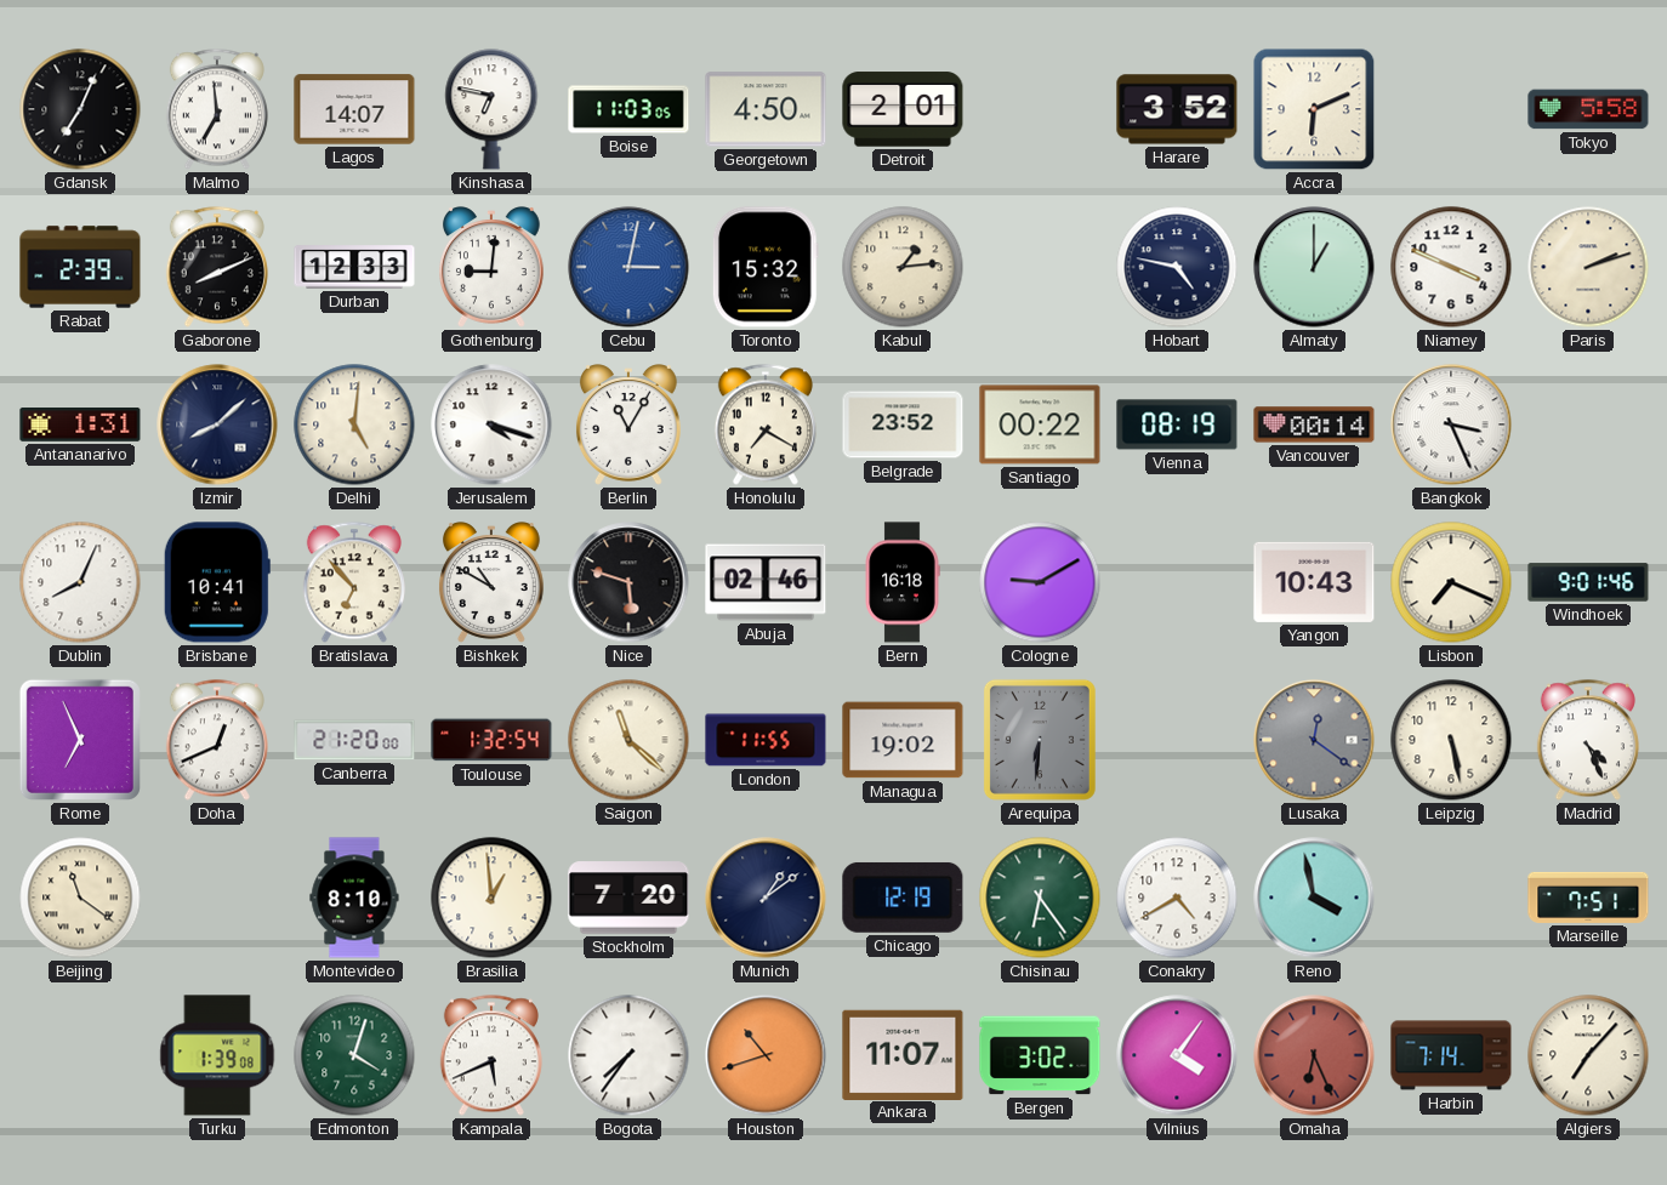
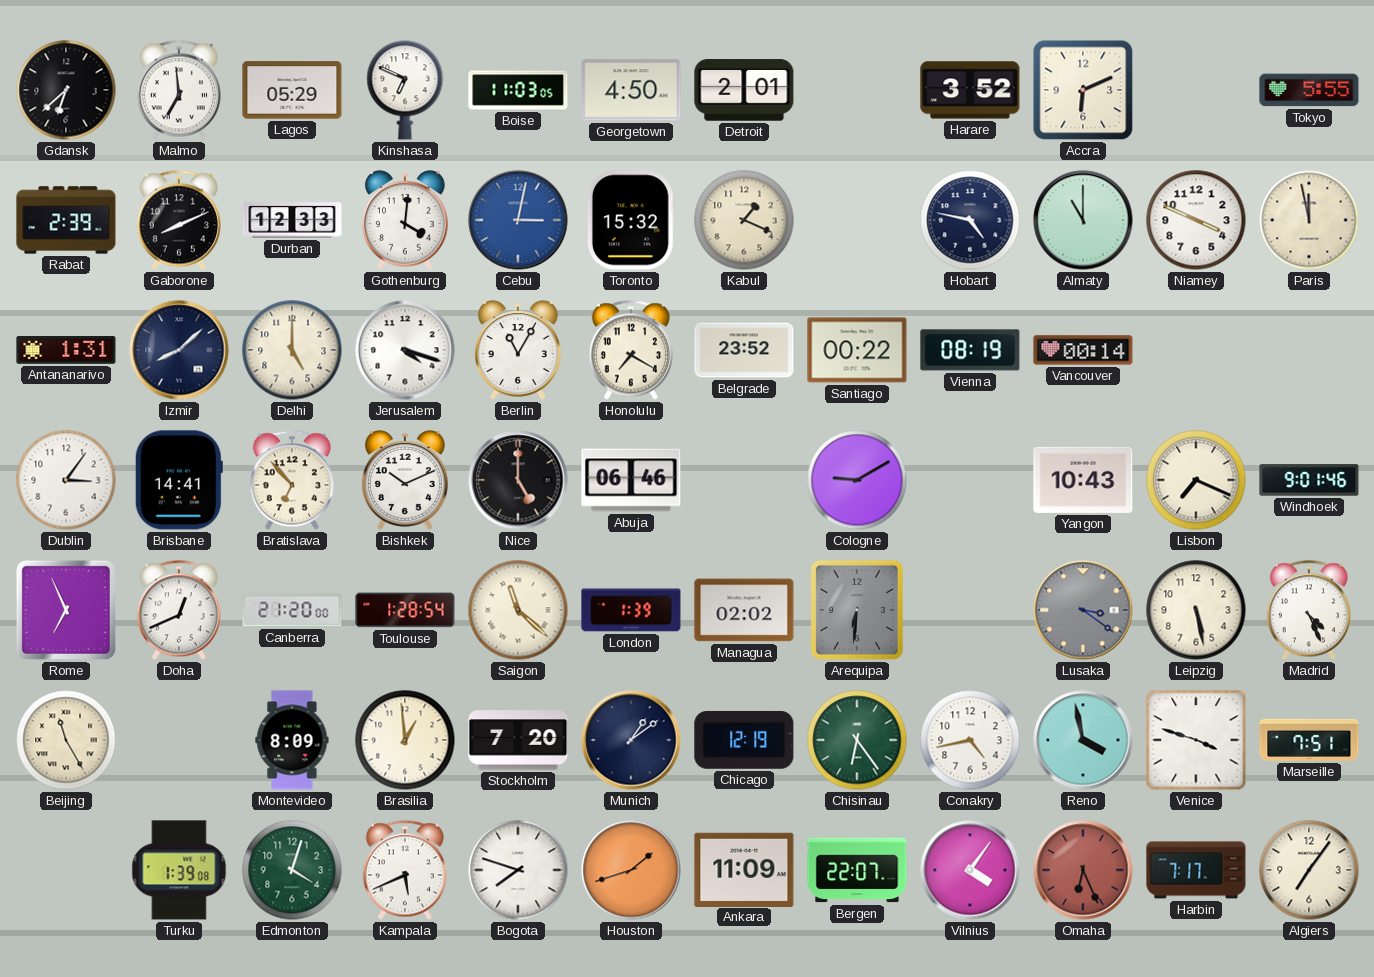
Gdansk: 7:04 -> 6:38 (66, 90)
Lagos: 14:07 -> 05:29 (292, 90)
Kinshasa: 6:47 -> 6:49 (405, 90)
Tokyo: 5:58 -> 5:55 (1309, 90)
Gothenburg: 9:01 -> 4:01 (405, 220)
Kabul: 1:14 -> 1:19 (744, 220)
Almaty: 1:00 -> 11:00 (1083, 220)
Paris: 2:12 -> 11:58 (1309, 220)
Delhi: 5:01 -> 5:00 (292, 350)
Bangkok: 3:26 -> none (1451, 425)
Dublin: 8:04 -> 3:06 (66, 480)
Brisbane: 10:41 -> 14:41 (179, 480)
Bishkek: 10:50 -> 10:11 (405, 480)
Nice: 5:48 -> 5:00 (518, 480)
Abuja: 02:46 -> 06:46 (631, 480)
Bern: 16:18 -> none (903, 582)
Toulouse: 1:32 -> 1:28 (405, 610)
London: 11:55 -> 1:39 (631, 610)
Managua: 19:02 -> 02:02 (744, 610)
Lusaka: 12:21 -> 3:21 (1083, 610)
Beijing: 11:21 -> 11:25 (66, 740)
Montevideo: 8:10 -> 8:09 (292, 740)
Conakry: 4:40 -> 4:43 (970, 740)
Venice: none -> 3:48 (1196, 740)
Bogota: 7:36 -> 7:48 (518, 870)
Houston: 10:42 -> 1:42 (631, 870)
Ankara: 11:07 -> 11:09 (744, 869)
Bergen: 3:02 -> 22:07 (857, 870)
Harbin: 7:14 -> 7:17 (1196, 870)
Algiers: 7:07 -> 7:06 (1309, 870)
